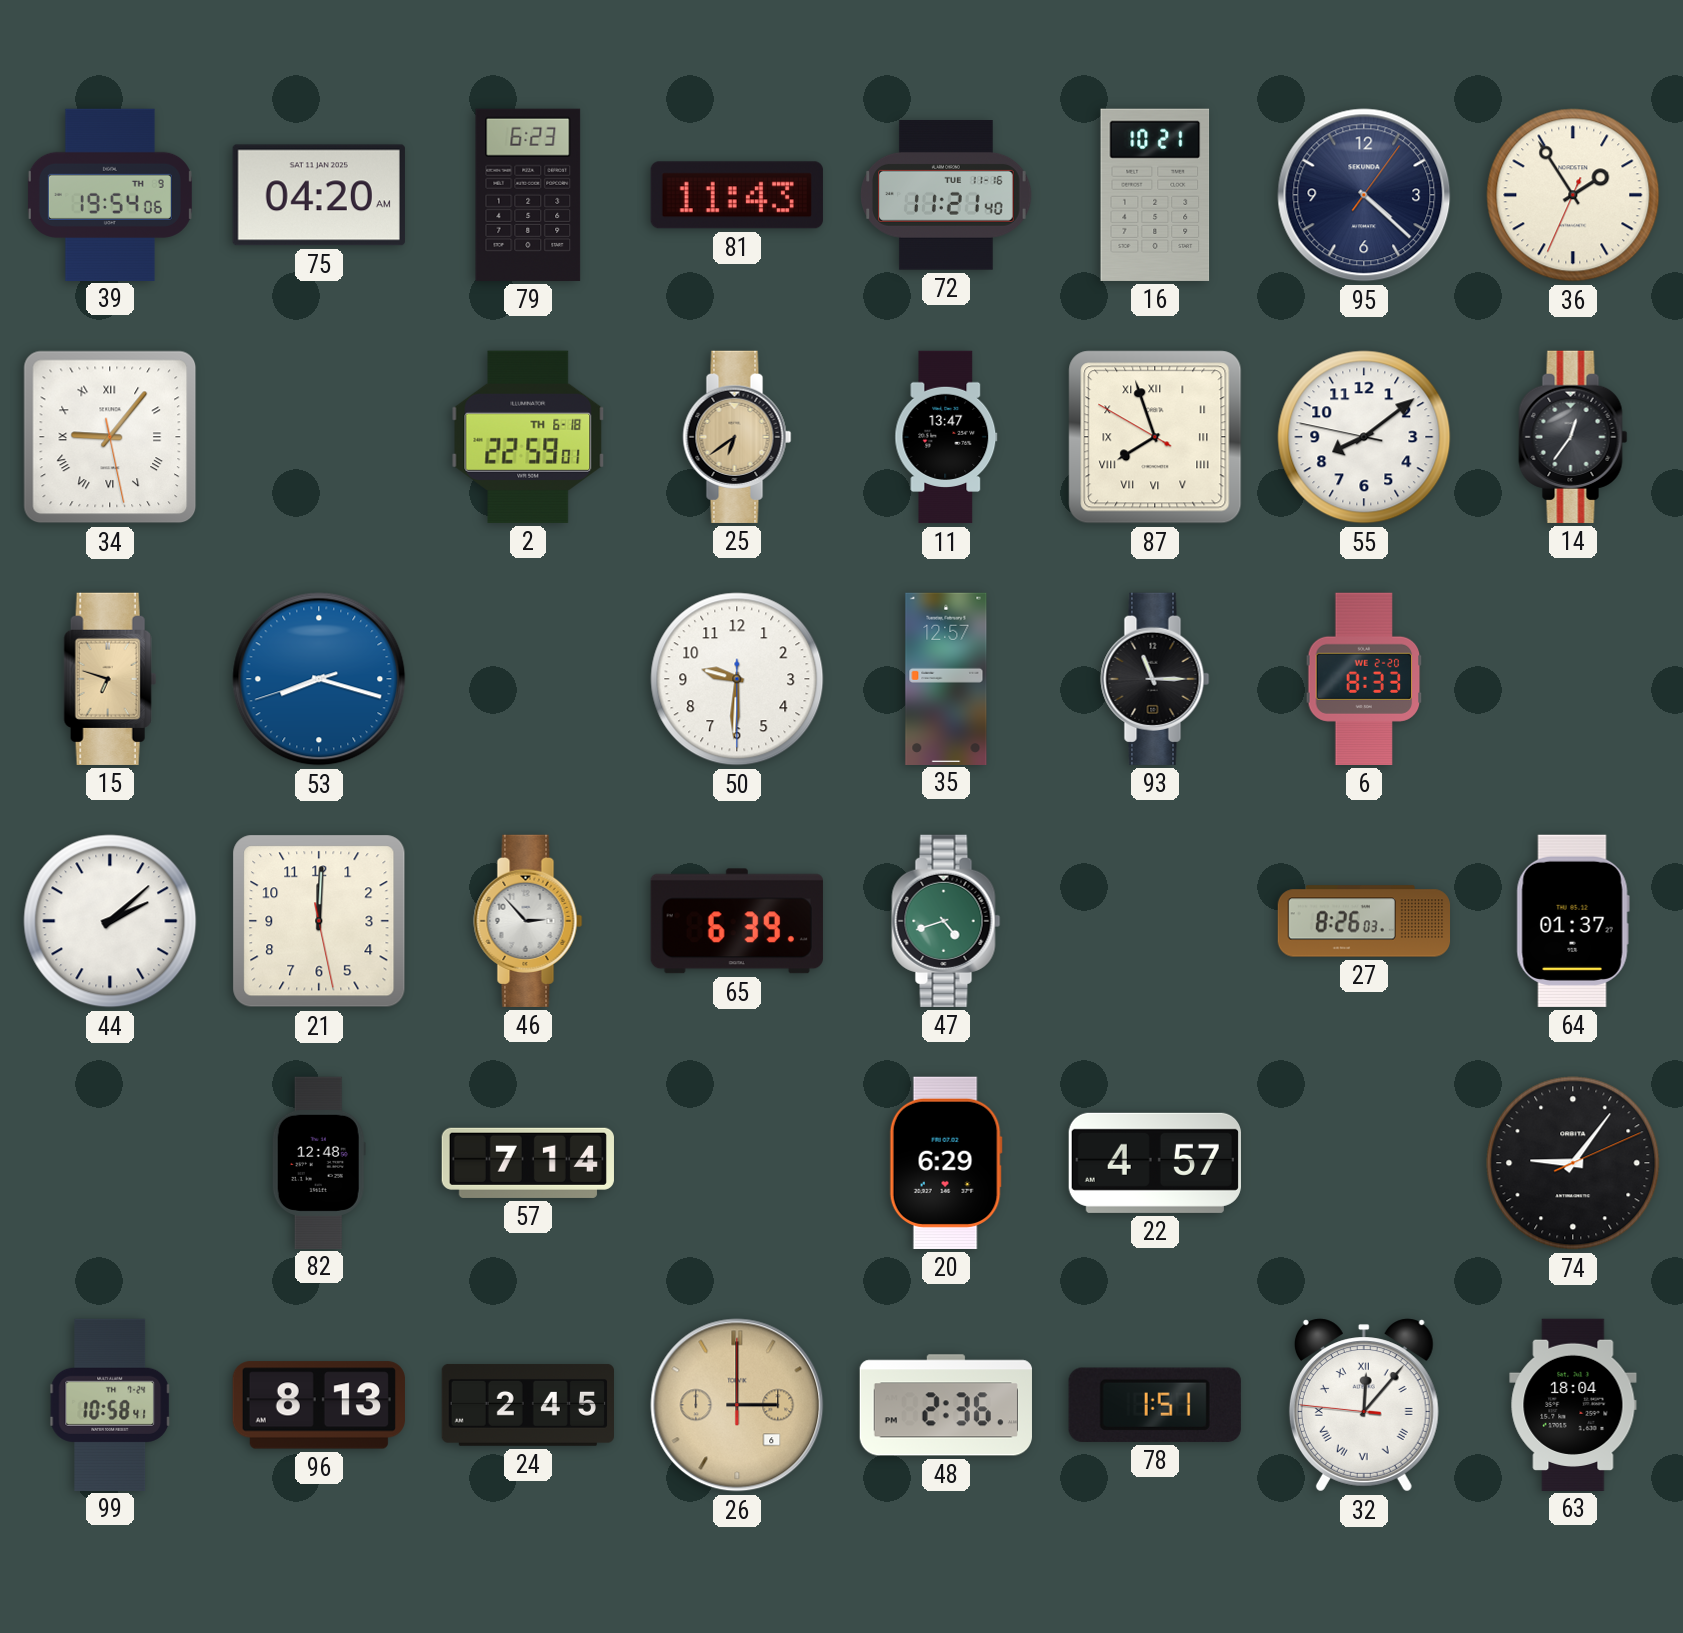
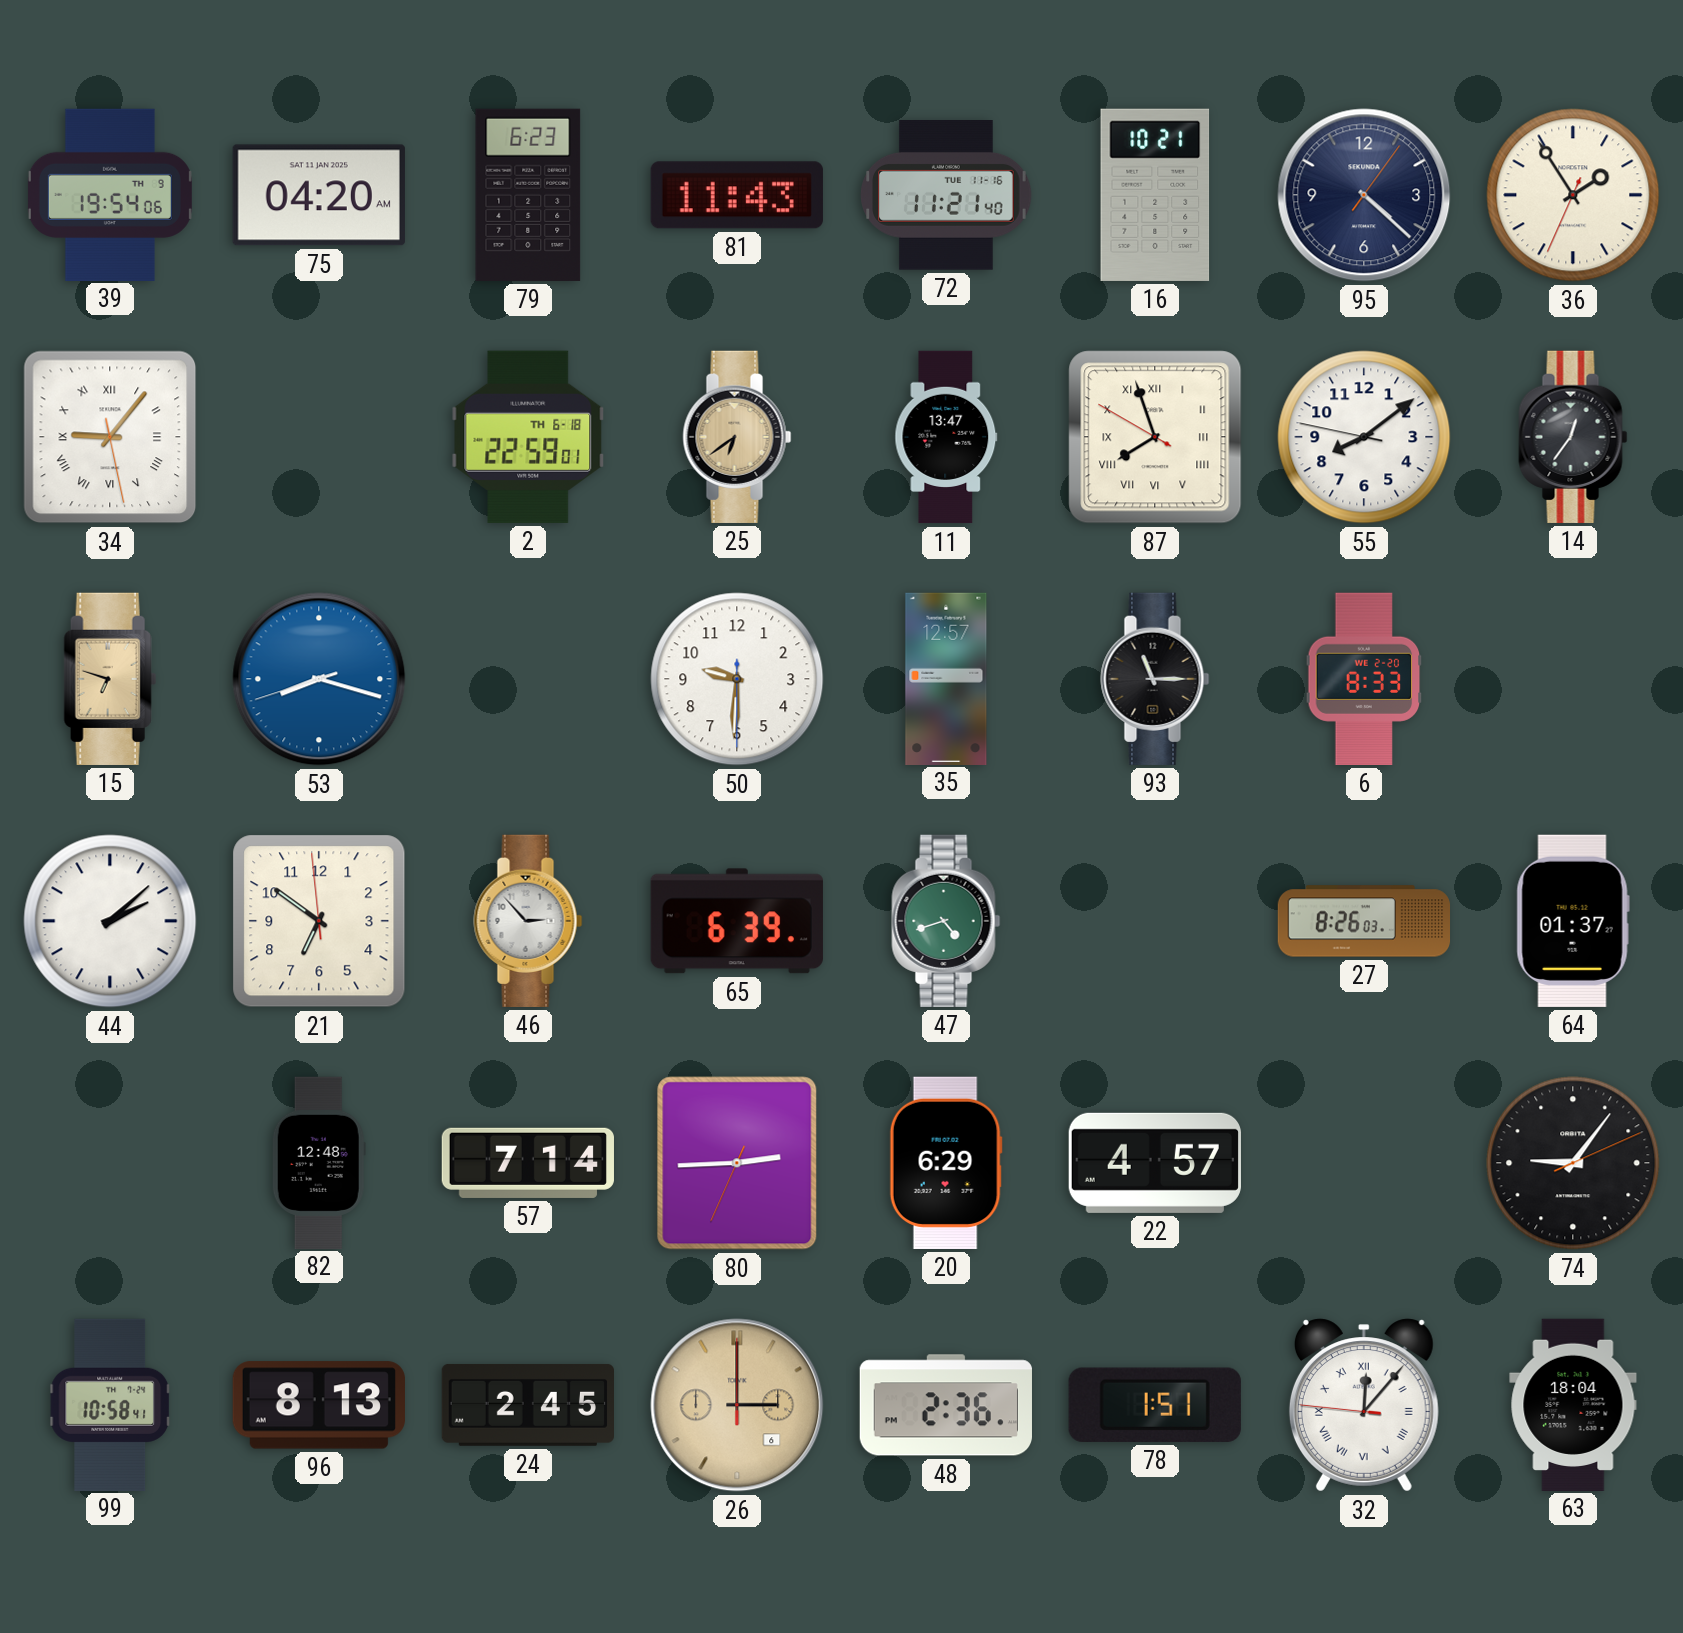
21: 12:00 -> 6:50 (319, 921)
80: none -> 2:44 (737, 1163)
